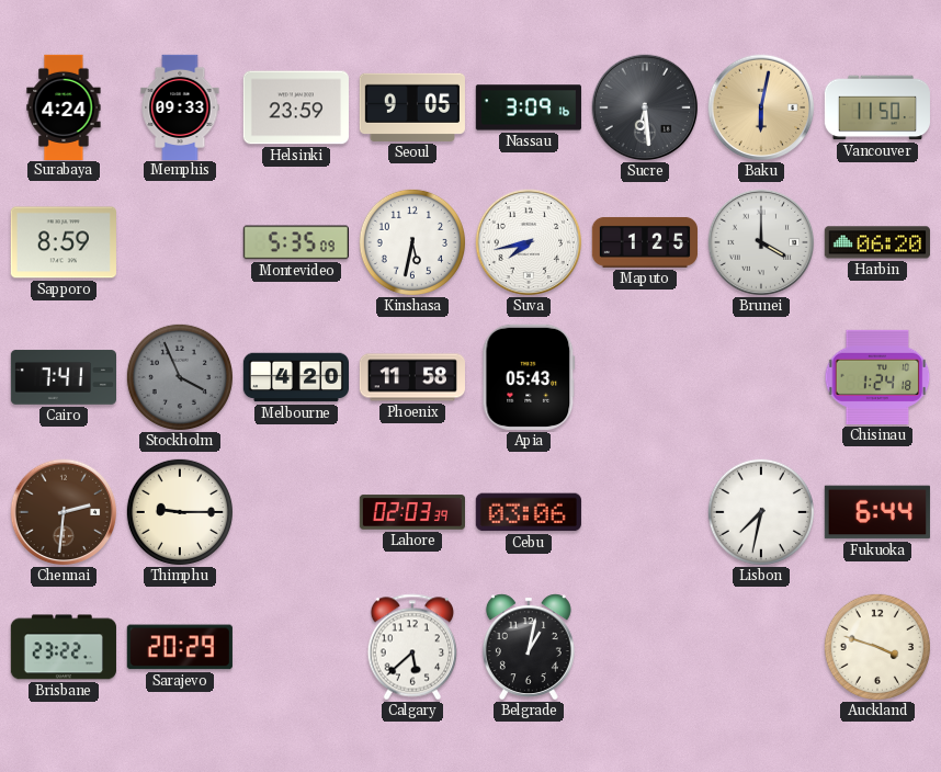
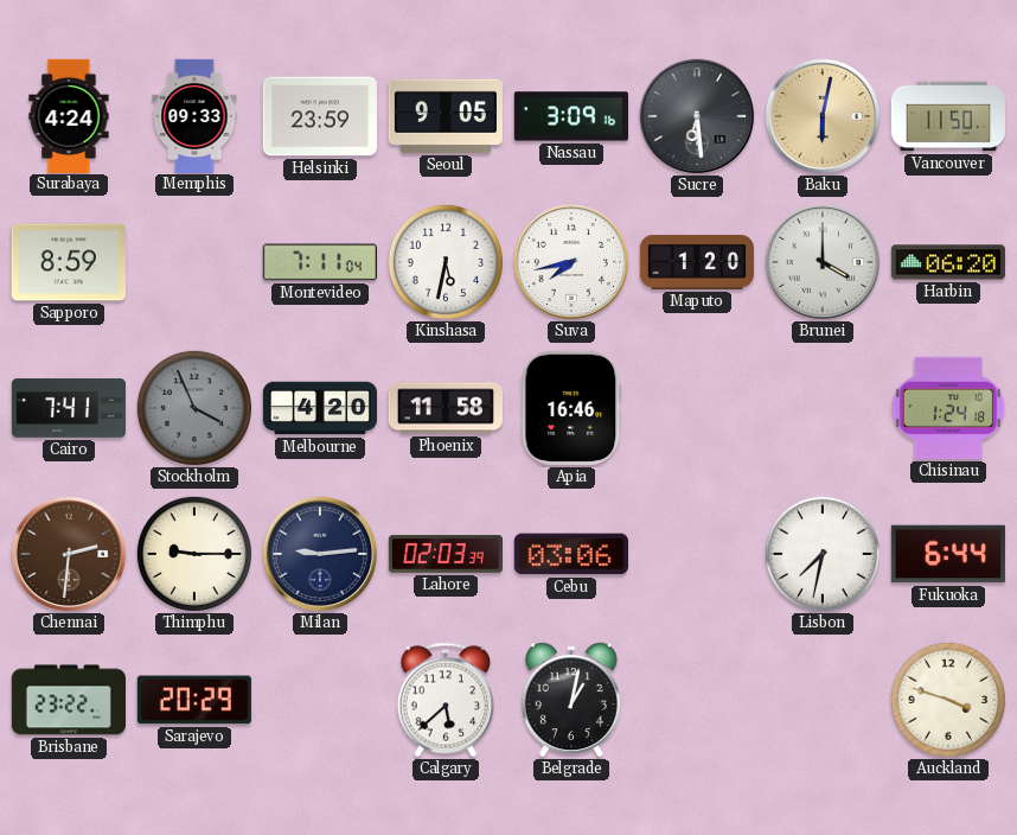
Montevideo: 5:35 -> 7:11 (320, 262)
Maputo: 1:25 -> 1:20 (697, 262)
Apia: 05:43 -> 16:46 (571, 408)
Milan: none -> 9:14 (320, 554)
